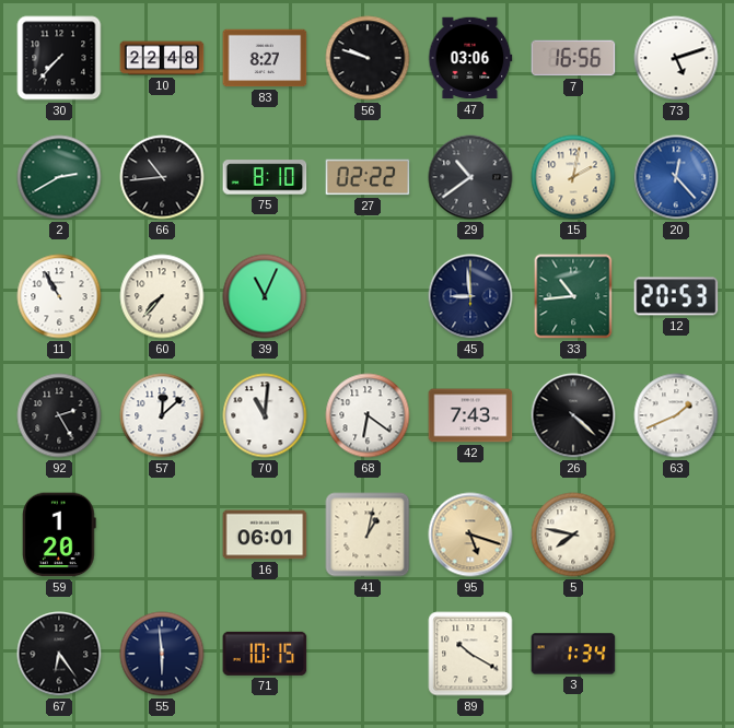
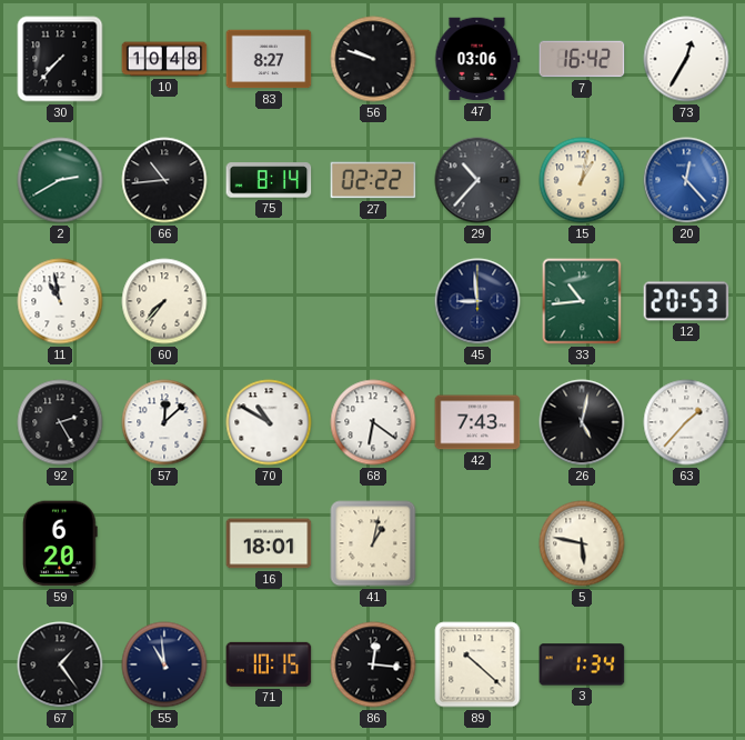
10: 22:48 -> 10:48 (164, 59)
7: 16:56 -> 16:42 (582, 59)
73: 5:12 -> 12:35 (686, 59)
75: 8:10 -> 8:14 (269, 180)
29: 10:39 -> 10:37 (477, 180)
15: 2:02 -> 1:02 (582, 180)
11: 10:55 -> 10:58 (60, 301)
39: 11:04 -> none (265, 296)
70: 11:01 -> 10:50 (269, 422)
26: 4:22 -> 5:02 (582, 422)
63: 1:41 -> 1:37 (686, 422)
59: 1:20 -> 6:20 (61, 543)
16: 06:01 -> 18:01 (269, 543)
95: 5:18 -> none (470, 535)
5: 7:47 -> 5:47 (582, 543)
67: 6:24 -> 1:24 (60, 664)
55: 5:59 -> 10:59 (164, 664)
86: none -> 12:16 (373, 664)
89: 10:20 -> 10:22 (477, 664)
